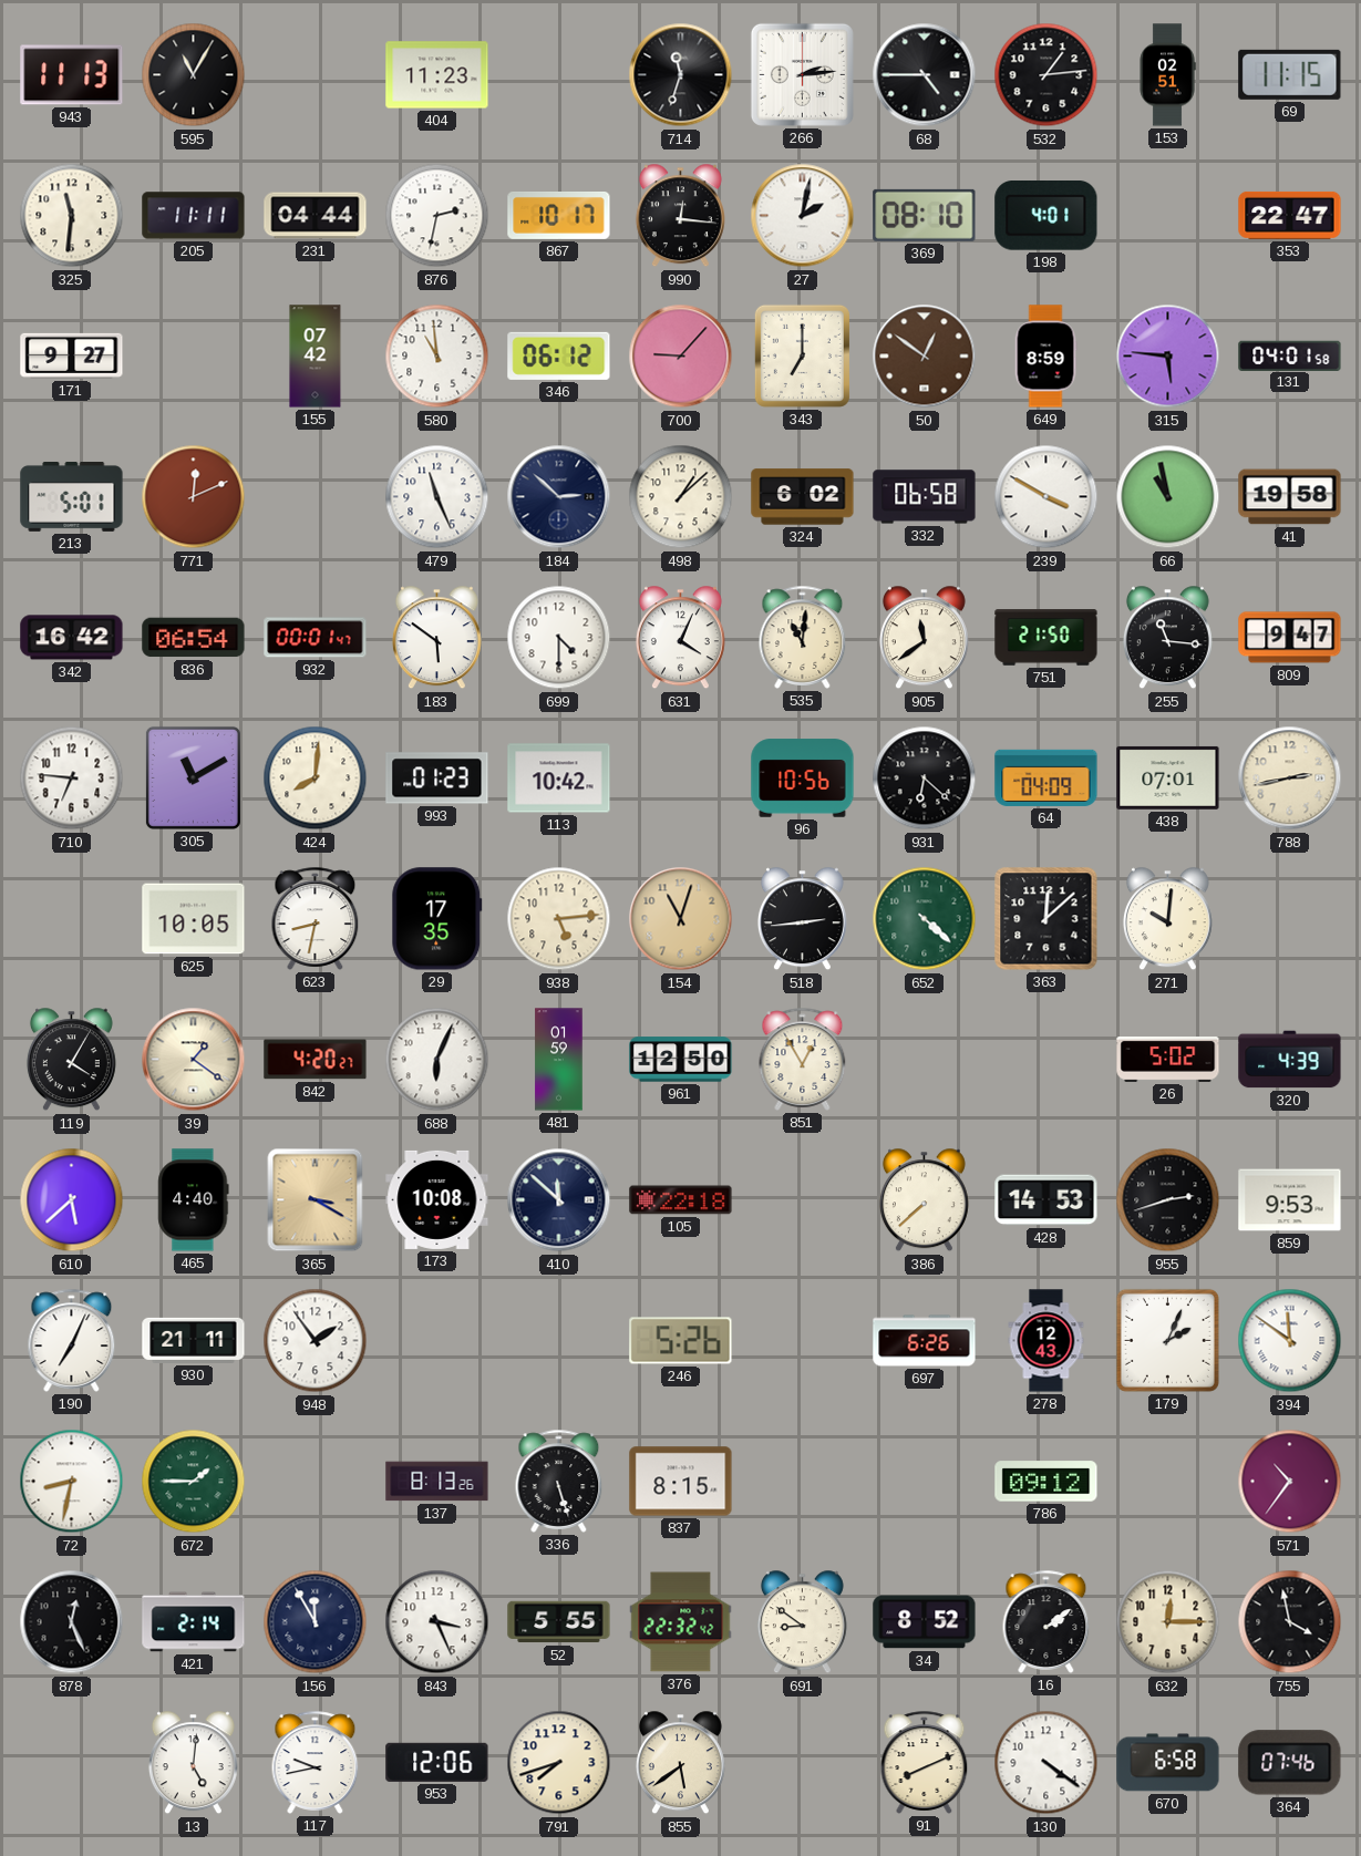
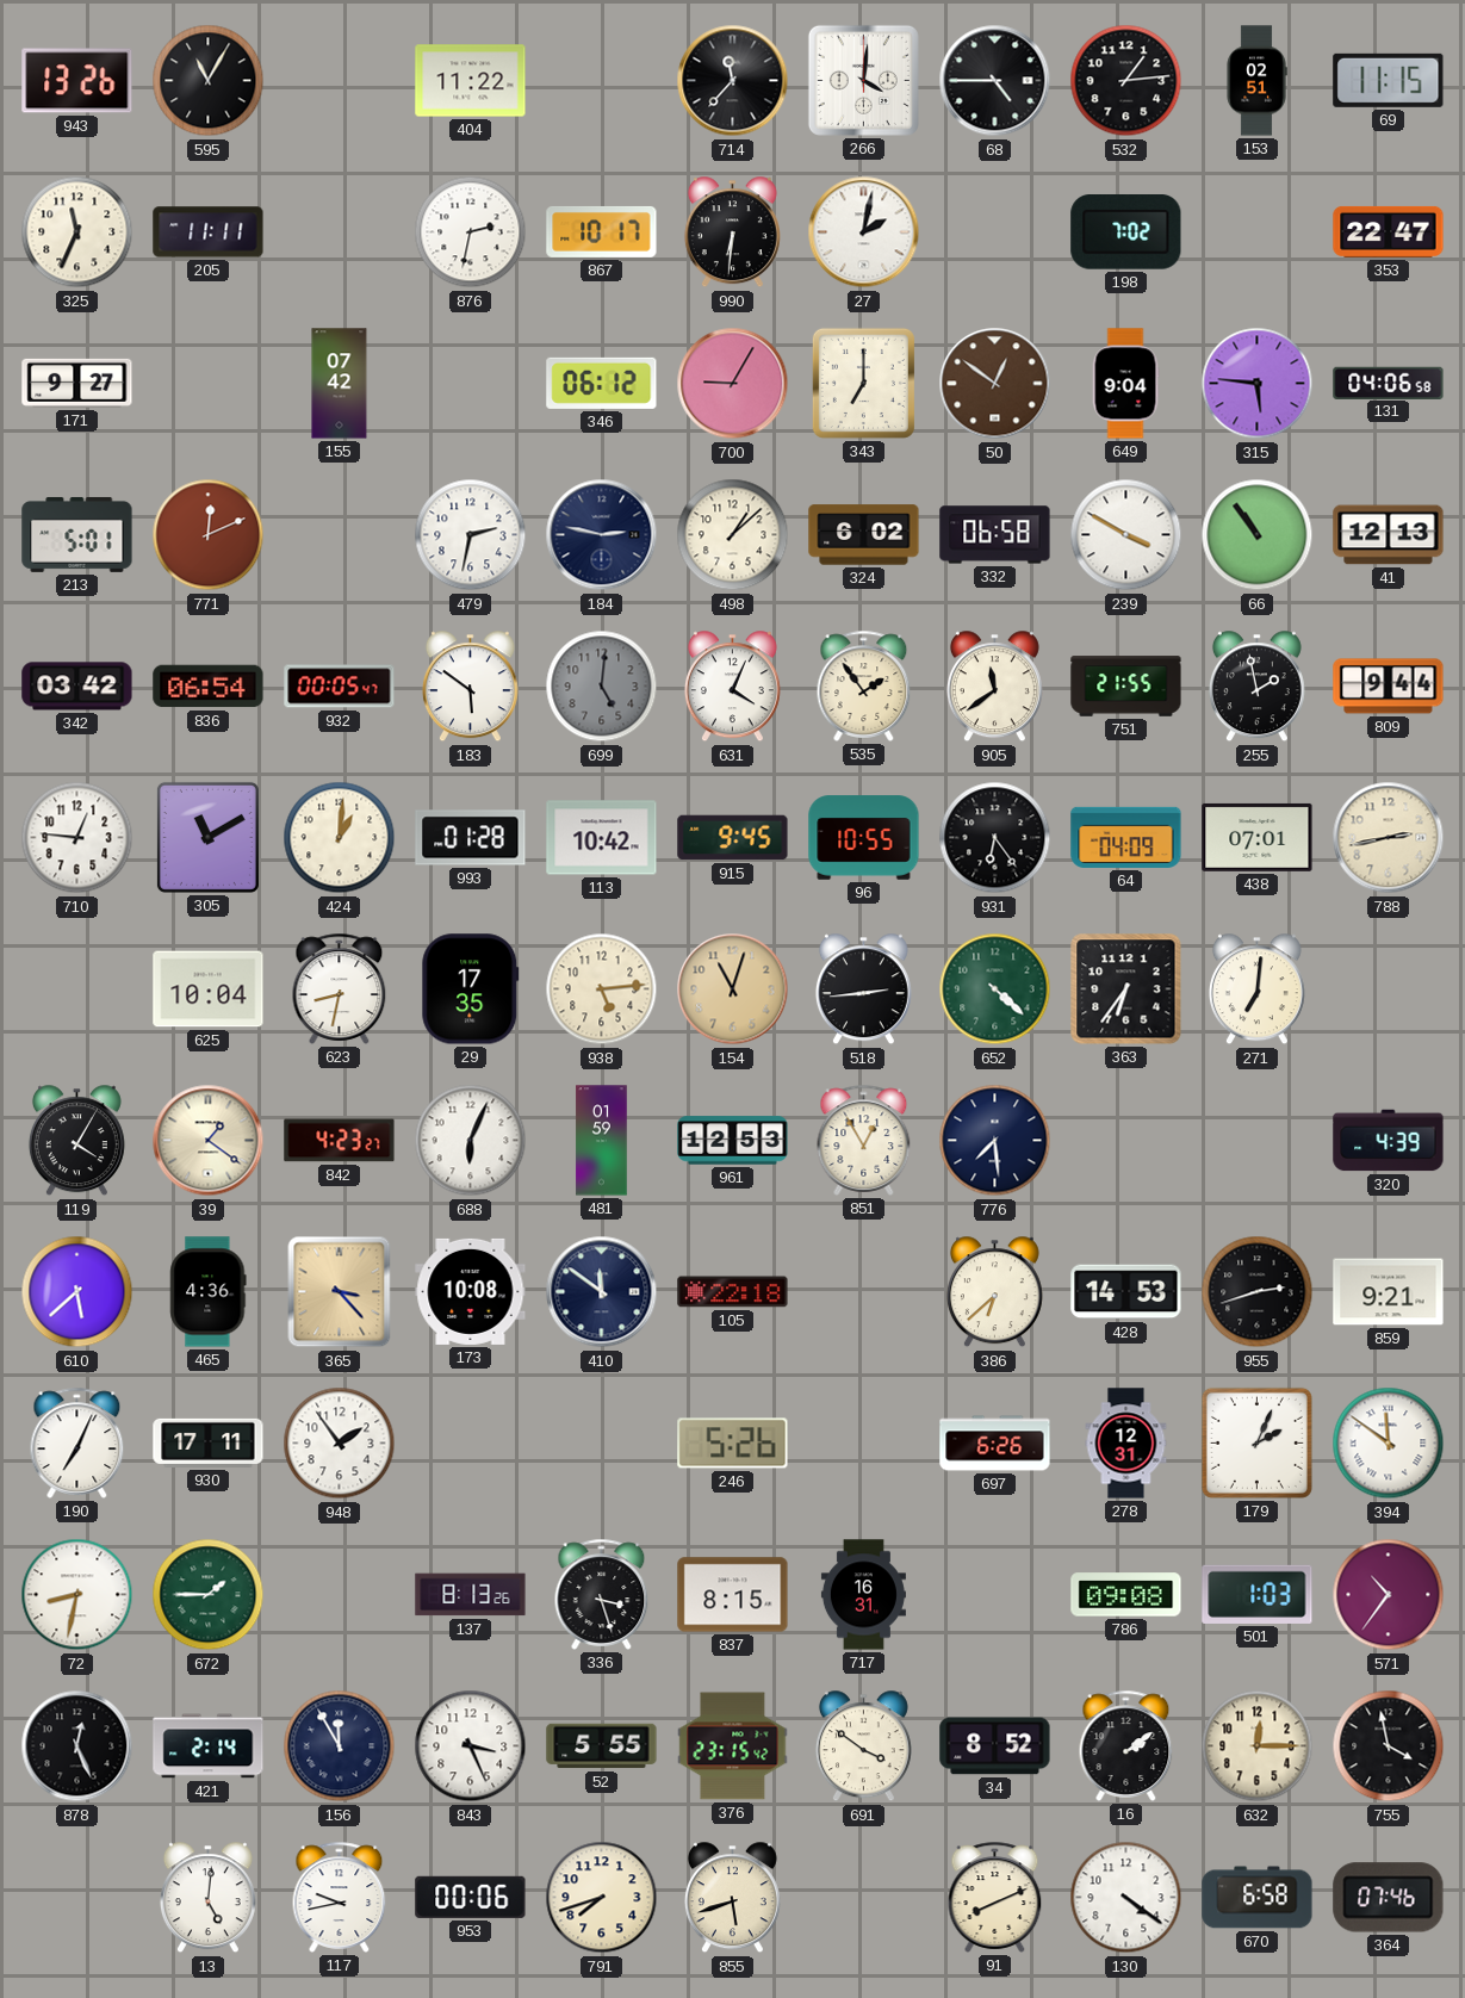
943: 11:13 -> 13:26 (77, 81)
404: 11:23 -> 11:22 (471, 81)
714: 11:33 -> 11:37 (733, 81)
266: 2:14 -> 4:01 (863, 80)
325: 11:31 -> 11:34 (77, 232)
231: 04:44 -> none (316, 216)
990: 12:16 -> 6:31 (732, 232)
369: 08:10 -> none (925, 215)
198: 4:01 -> 7:02 (1126, 232)
580: 10:59 -> none (437, 357)
700: 9:07 -> 9:05 (733, 384)
649: 8:59 -> 9:04 (1125, 384)
131: 04:01 -> 04:06 (1389, 383)
479: 11:26 -> 2:32 (471, 535)
184: 2:52 -> 2:47 (602, 535)
66: 10:58 -> 10:54 (1258, 535)
41: 19:58 -> 12:13 (1389, 535)
342: 16:42 -> 03:42 (77, 687)
932: 00:01 -> 00:05 (340, 687)
699: 4:30 -> 5:01 (602, 687)
699 dial: white -> grey (602, 687)
535: 11:01 -> 1:54 (864, 685)
751: 21:50 -> 21:55 (1126, 687)
255: 11:16 -> 1:58 (1256, 687)
809: 9:47 -> 9:44 (1389, 687)
710: 6:46 -> 12:46 (77, 838)
424: 8:01 -> 1:01 (340, 838)
993: 01:23 -> 01:28 (471, 838)
915: none -> 9:45 (733, 838)
96: 10:56 -> 10:55 (864, 838)
931: 6:22 -> 6:24 (995, 838)
625: 10:05 -> 10:04 (209, 989)
363: 12:08 -> 6:36 (1126, 989)
271: 10:01 -> 7:01 (1256, 989)
842: 4:20 -> 4:23 (340, 1141)
961: 12:50 -> 12:53 (733, 1141)
776: none -> 7:29 (995, 1141)
26: 5:02 -> none (1168, 1060)
465: 4:40 -> 4:36 (209, 1292)
365: 3:20 -> 3:23 (340, 1292)
410: 11:52 -> 11:51 (602, 1292)
386: 7:38 -> 6:38 (994, 1292)
859: 9:53 -> 9:21 (1389, 1292)
930: 21:11 -> 17:11 (209, 1442)
278: 12:43 -> 12:31 (1126, 1444)
336: 5:27 -> 3:27 (602, 1594)
717: none -> 16:31 (863, 1595)
786: 09:12 -> 09:08 (1126, 1595)
501: none -> 1:03 (1258, 1594)
376: 22:32 -> 23:15 (733, 1746)
691: 8:51 -> 3:51 (863, 1746)
953: 12:06 -> 00:06 (471, 1897)
855: 5:39 -> 5:42 (732, 1898)
